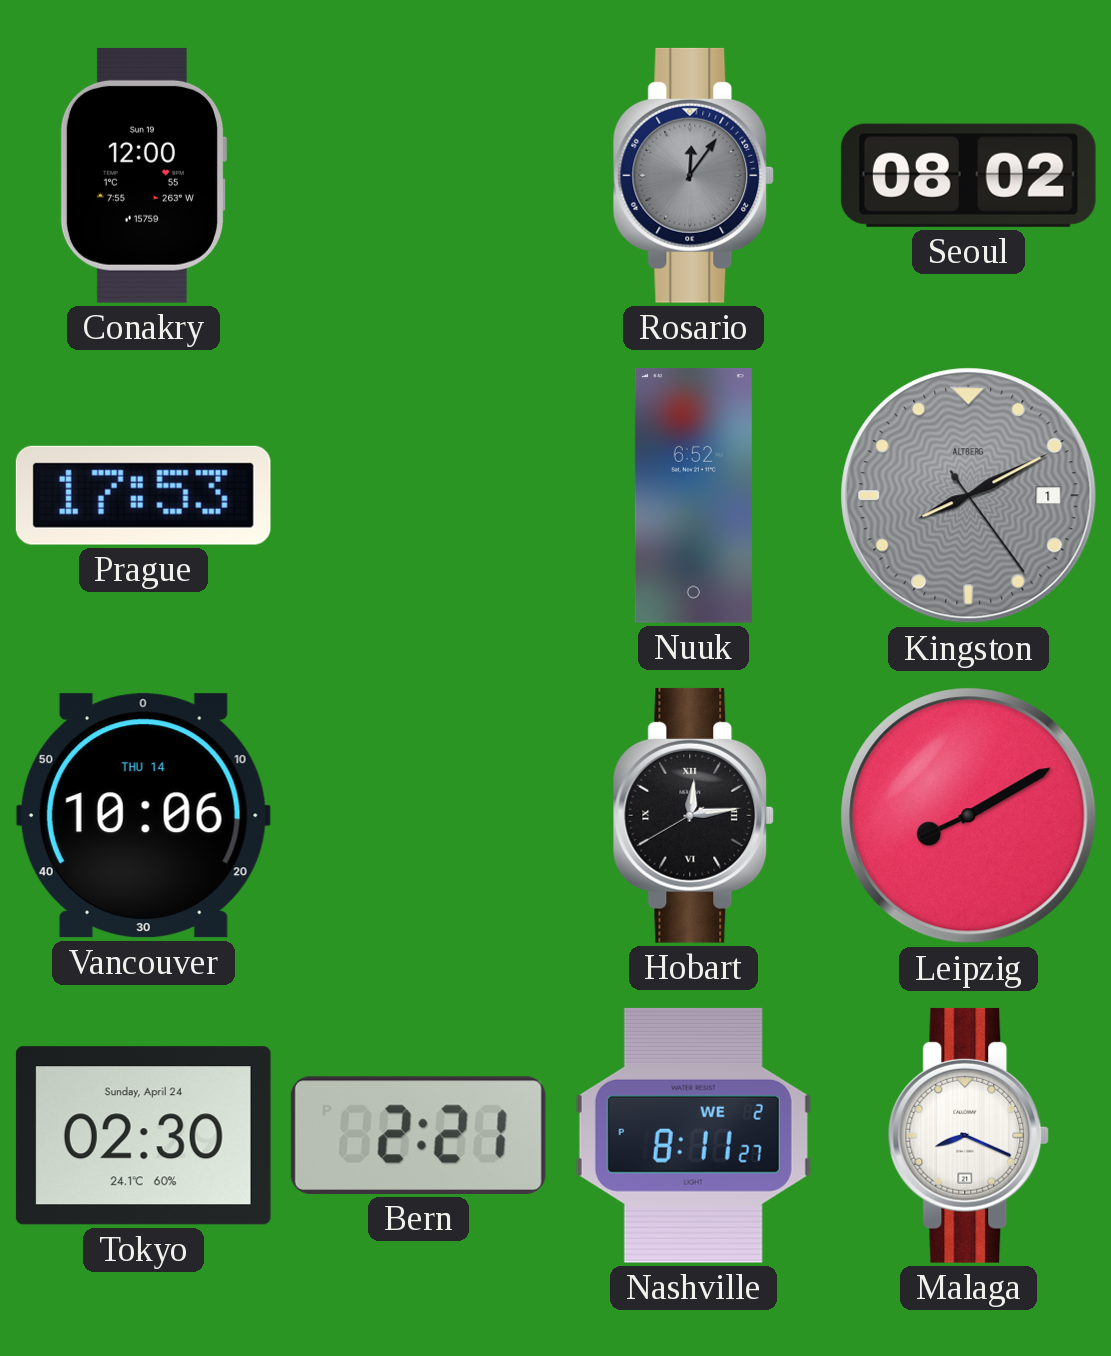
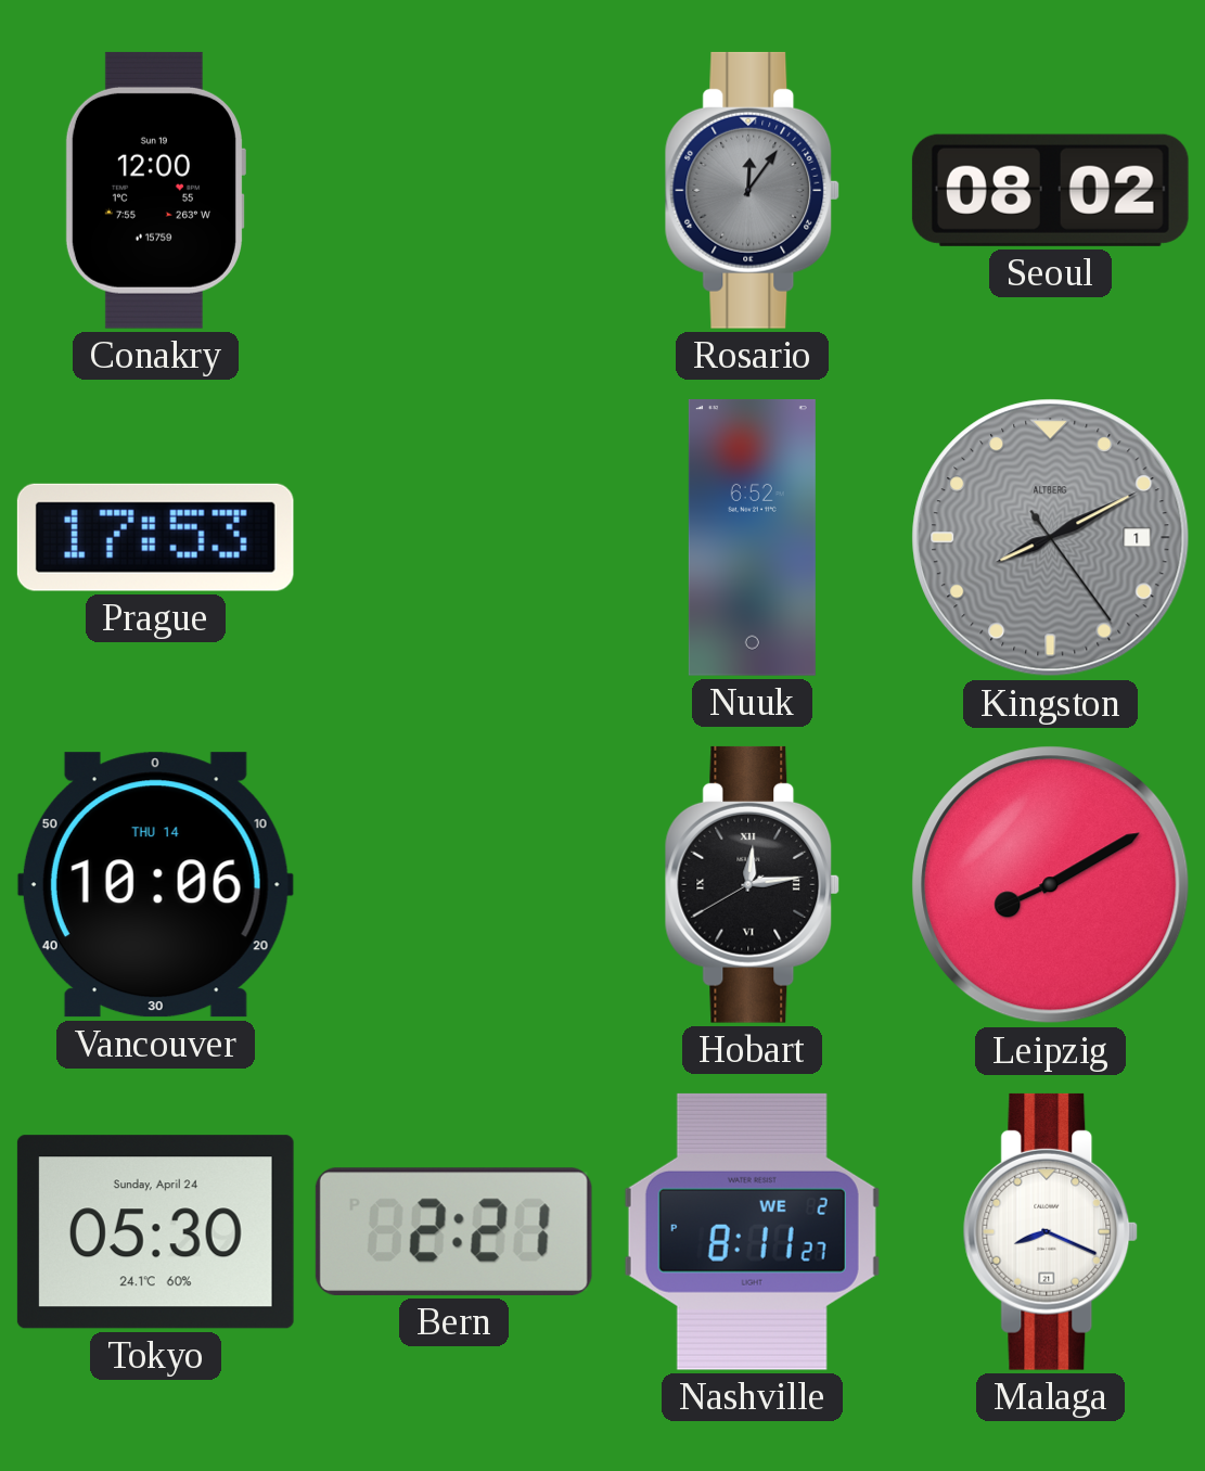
Tokyo: 02:30 -> 05:30 (155, 1232)
